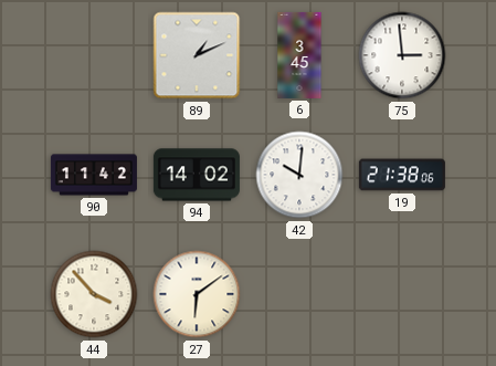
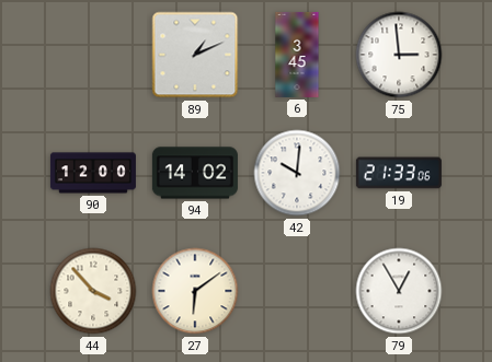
90: 11:42 -> 12:00 (93, 173)
19: 21:38 -> 21:33 (399, 173)
79: none -> 12:55 (399, 291)
